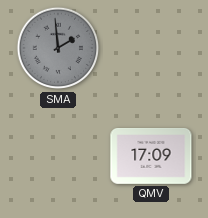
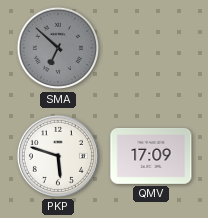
SMA: 1:59 -> 6:52 (58, 48)
PKP: none -> 5:48 (58, 156)
